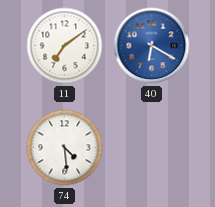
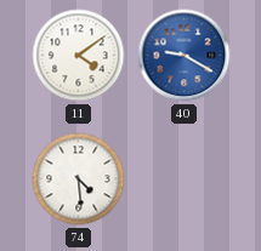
11: 7:09 -> 4:09 (79, 56)
40: 6:20 -> 9:20 (185, 56)
